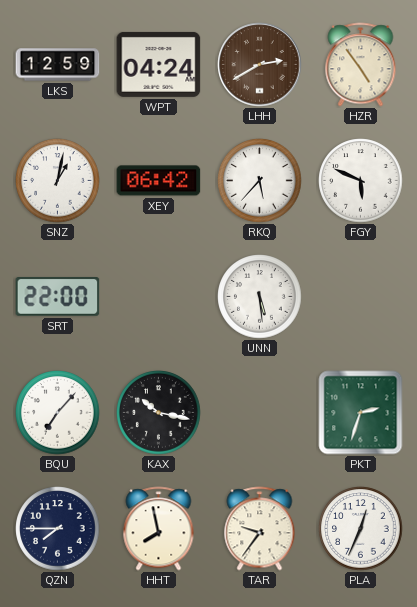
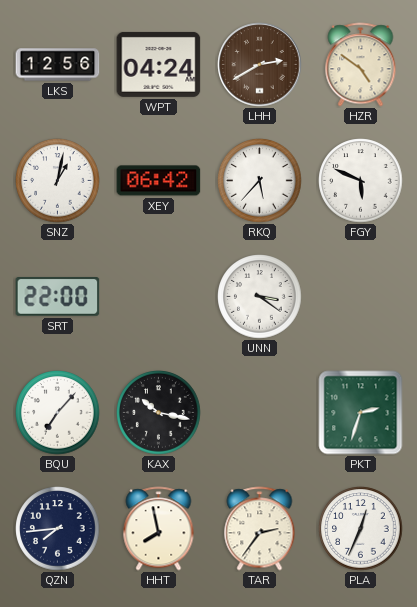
LKS: 12:59 -> 12:56 (58, 65)
HZR: 4:54 -> 4:51 (361, 65)
UNN: 5:29 -> 3:21 (260, 297)
QZN: 7:45 -> 7:44 (58, 529)
TAR: 9:36 -> 2:36 (260, 529)
